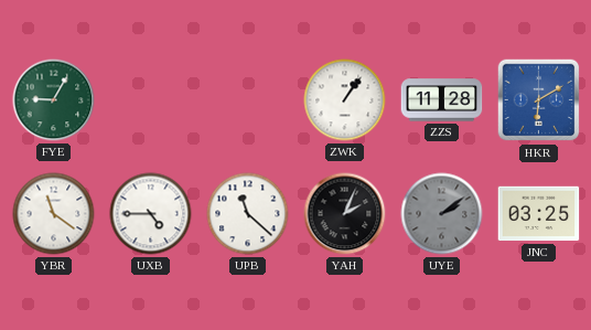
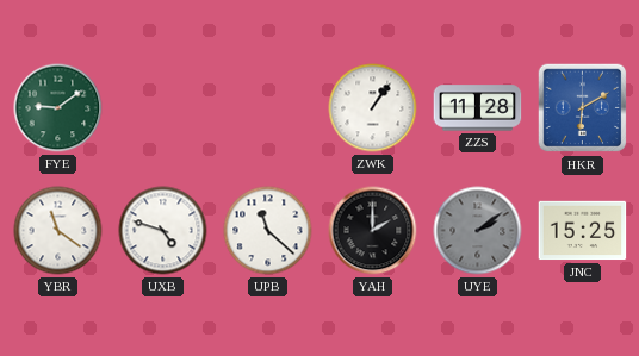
FYE: 9:05 -> 9:09 (58, 108)
UXB: 4:45 -> 4:48 (163, 231)
YAH: 2:04 -> 2:00 (373, 231)
JNC: 03:25 -> 15:25 (583, 231)
